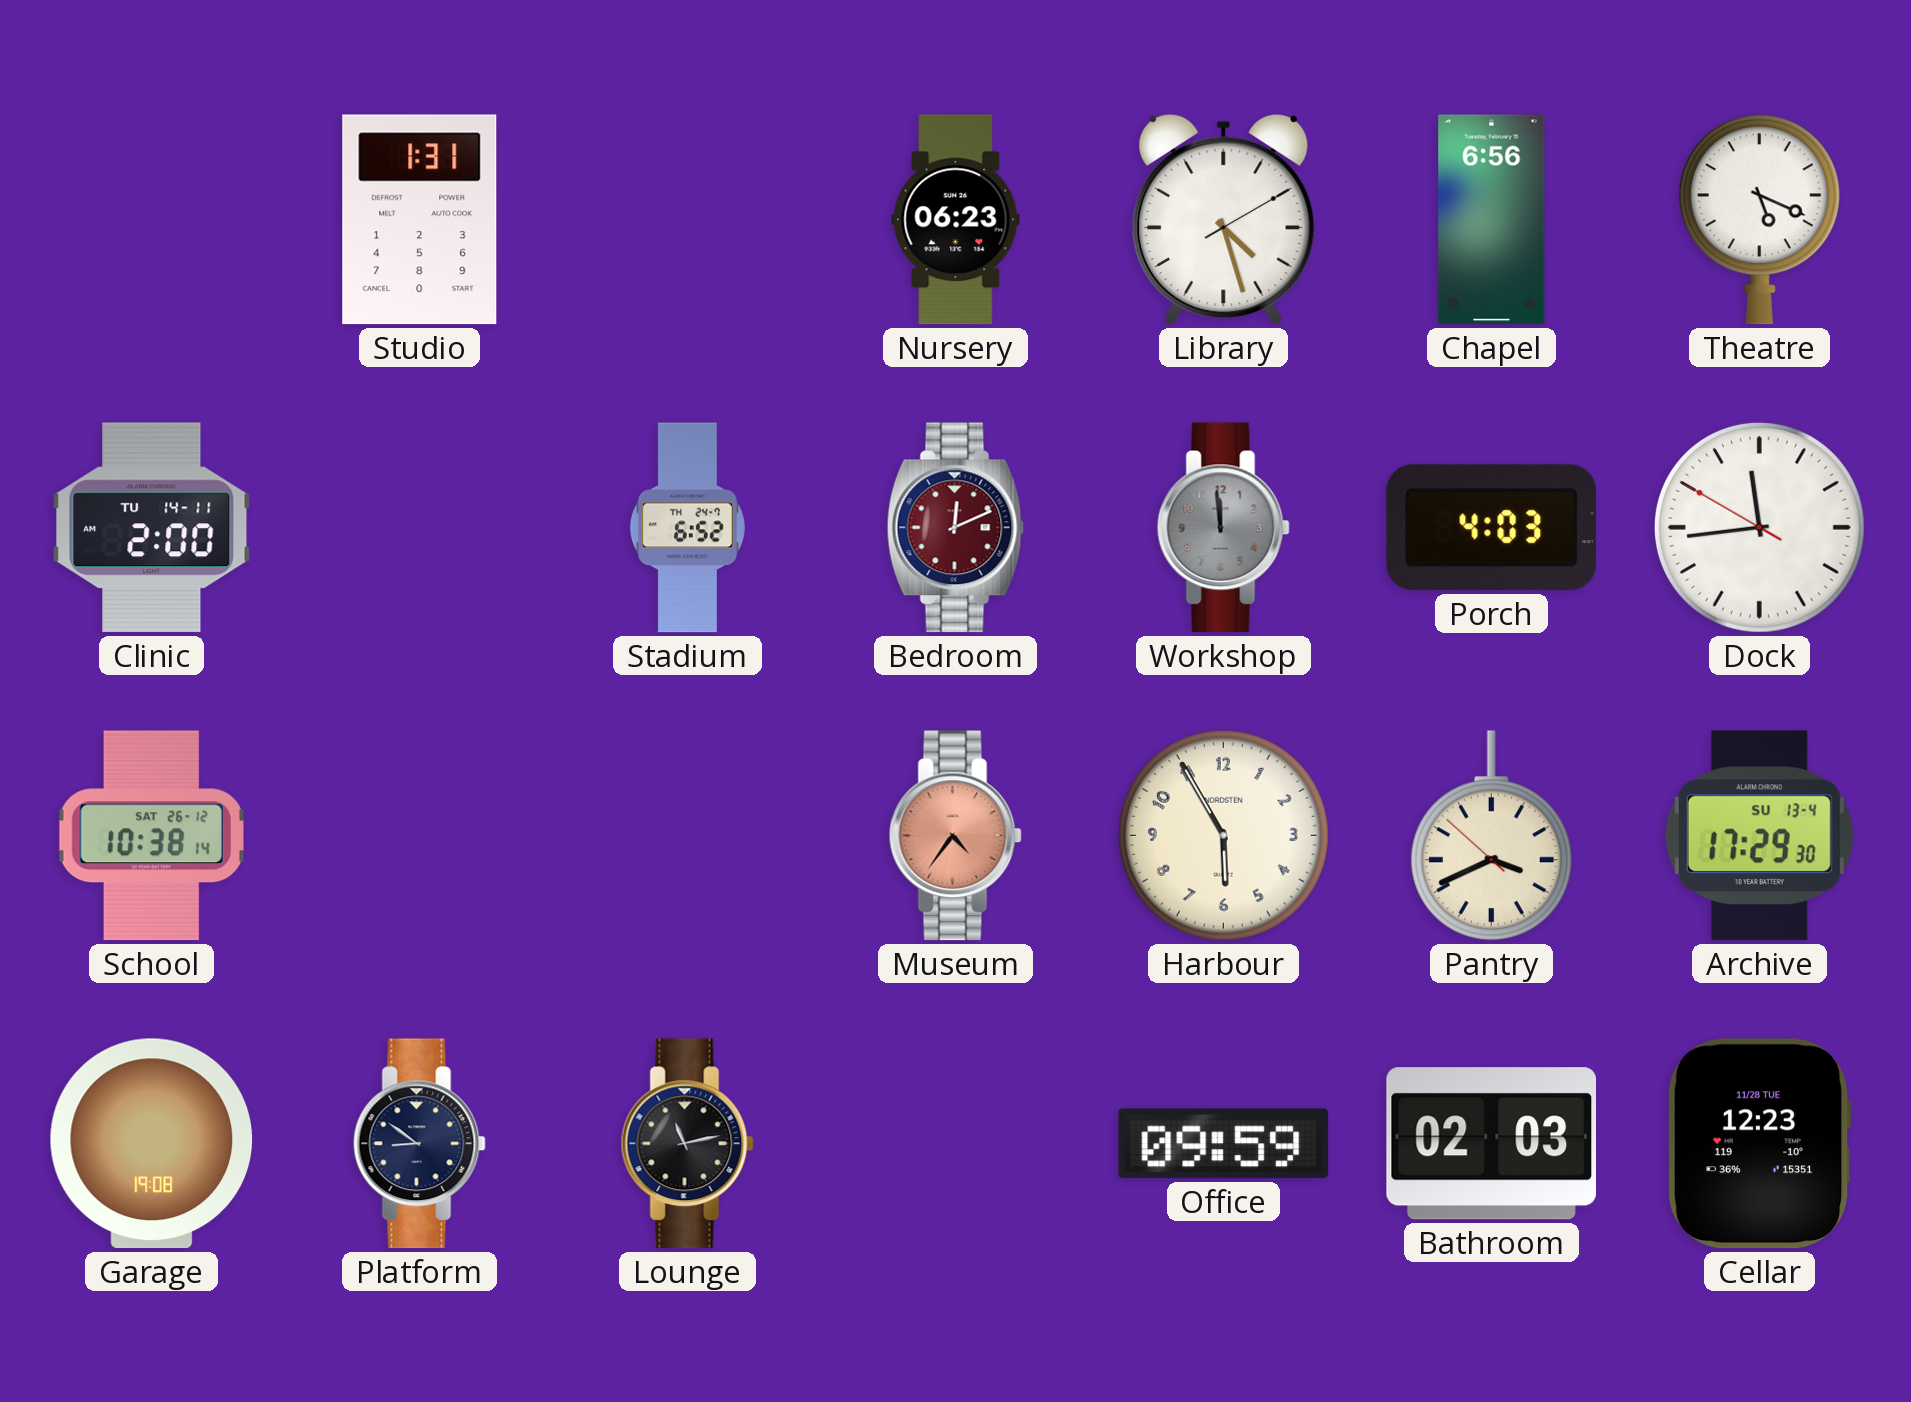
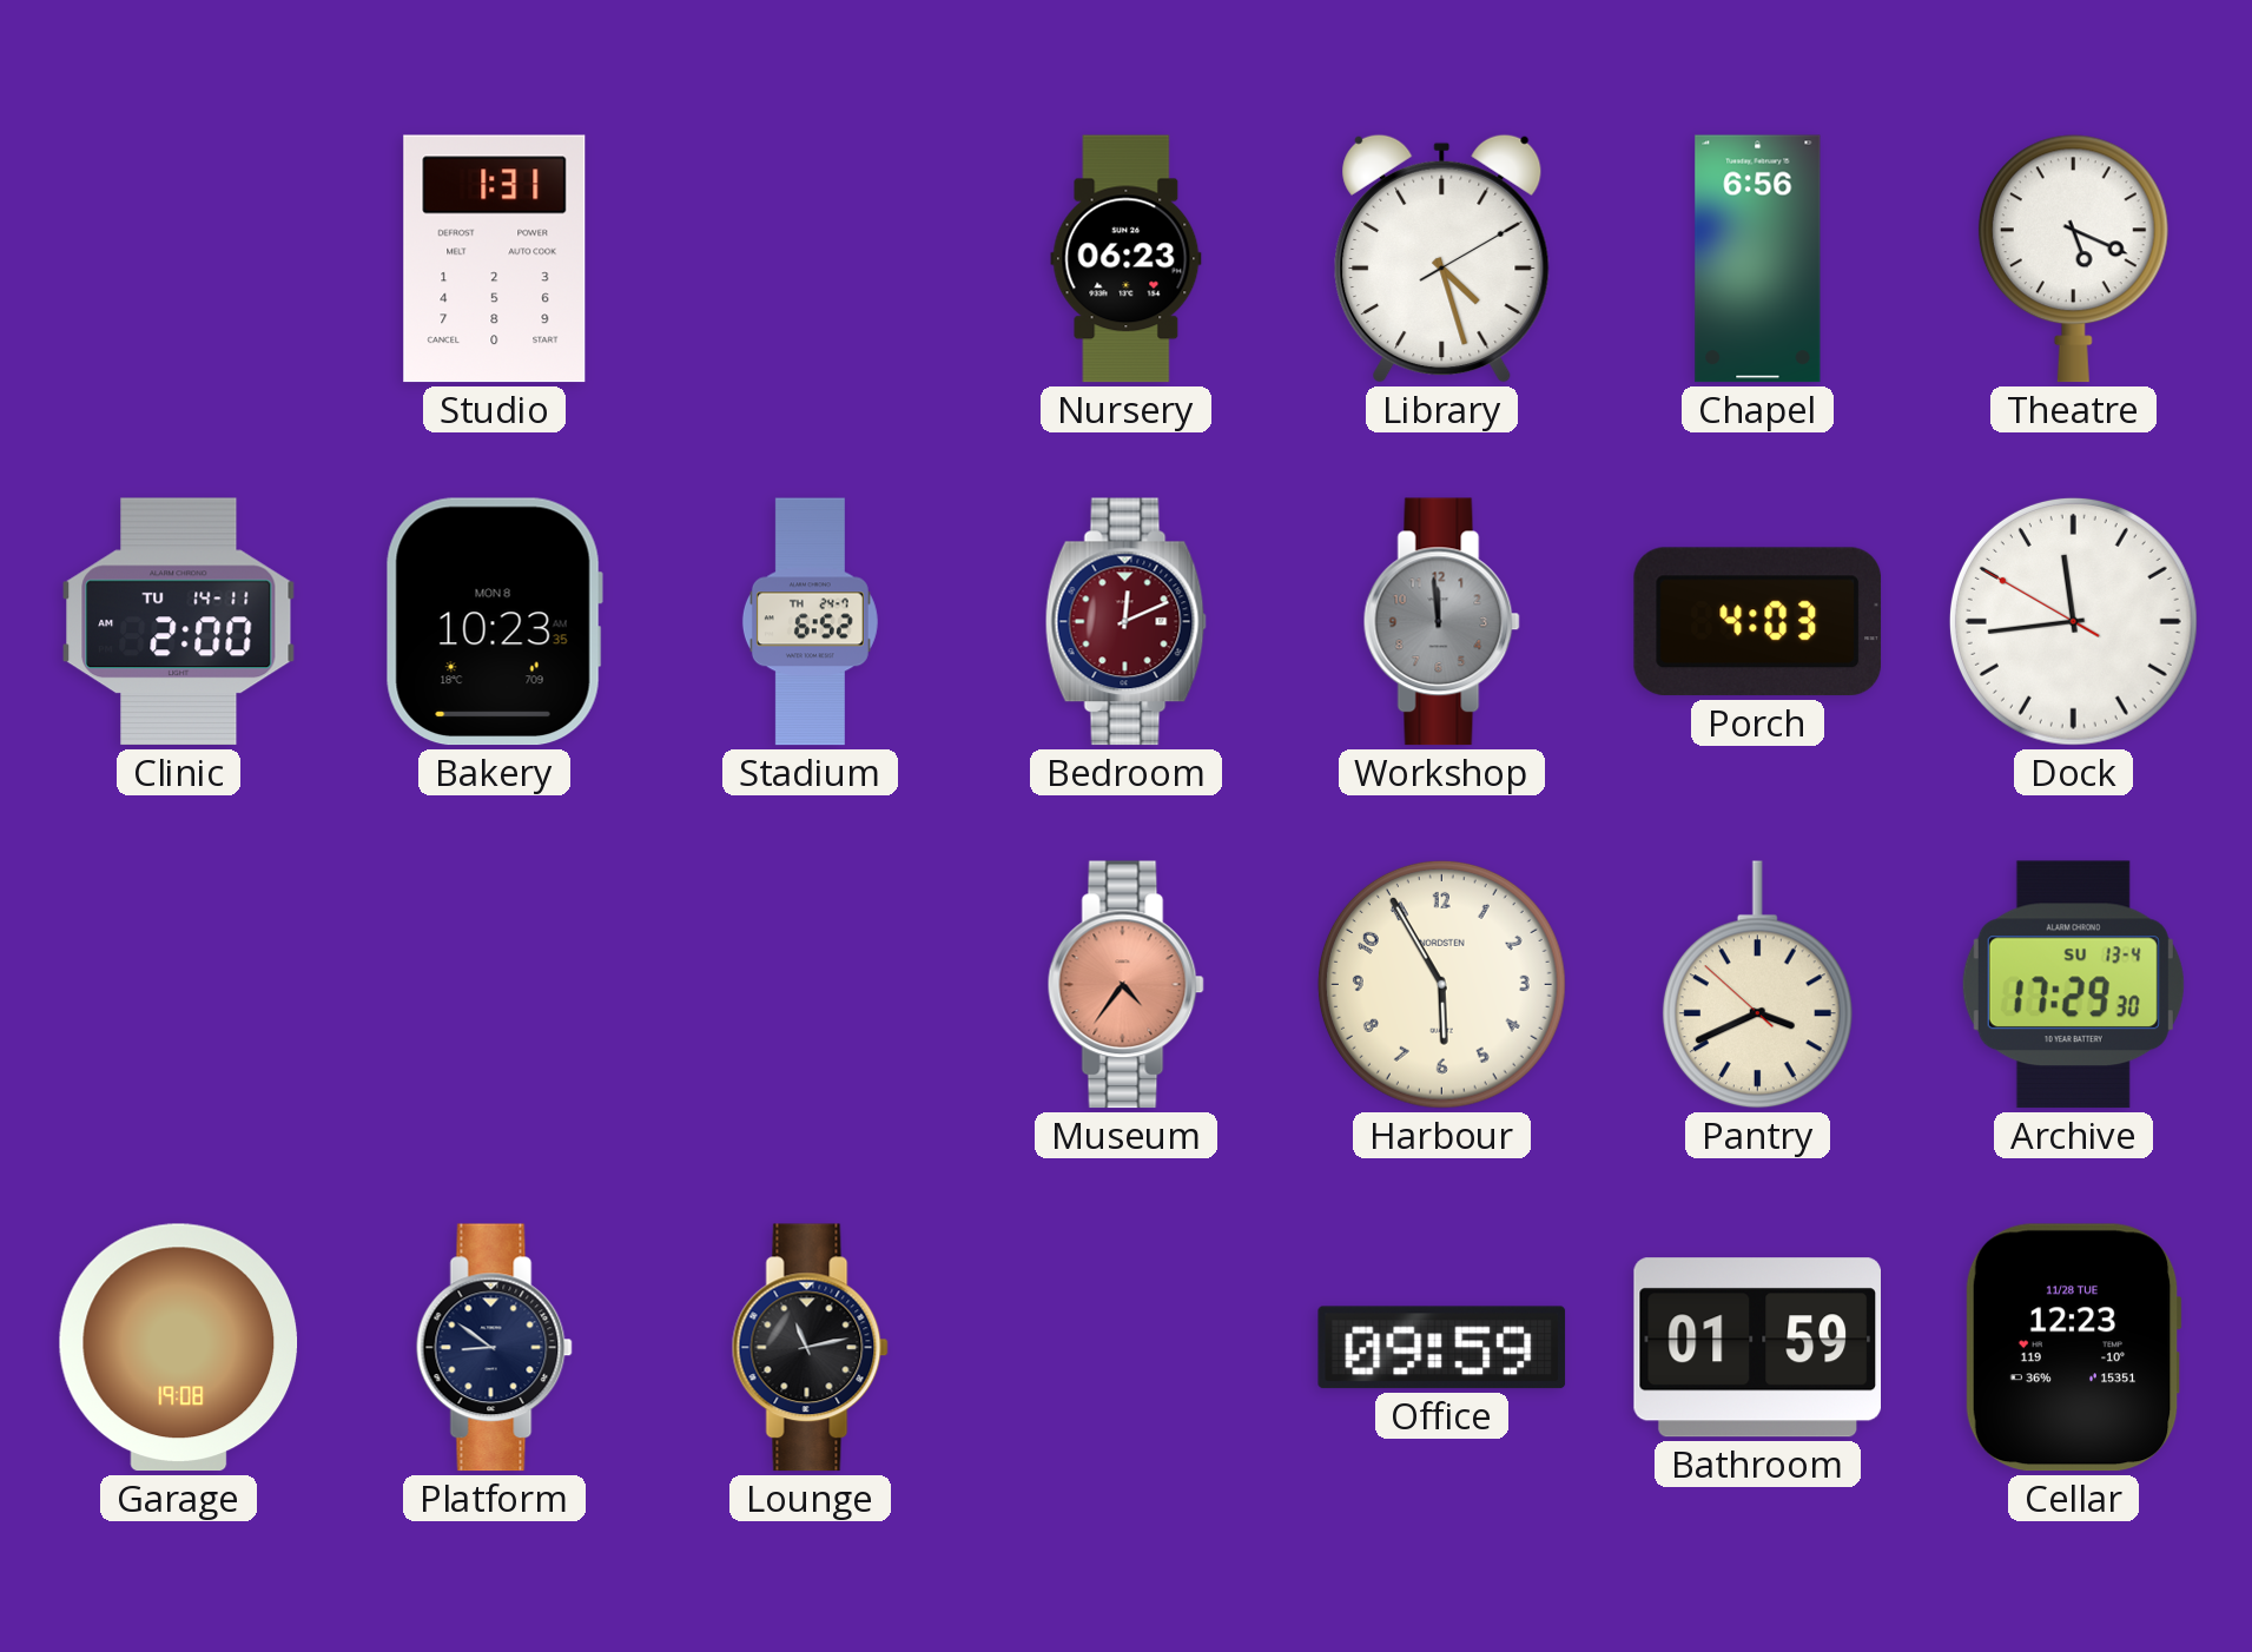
Bakery: none -> 10:23 (494, 622)
School: 10:38 -> none (151, 836)
Bathroom: 02:03 -> 01:59 (1757, 1348)
